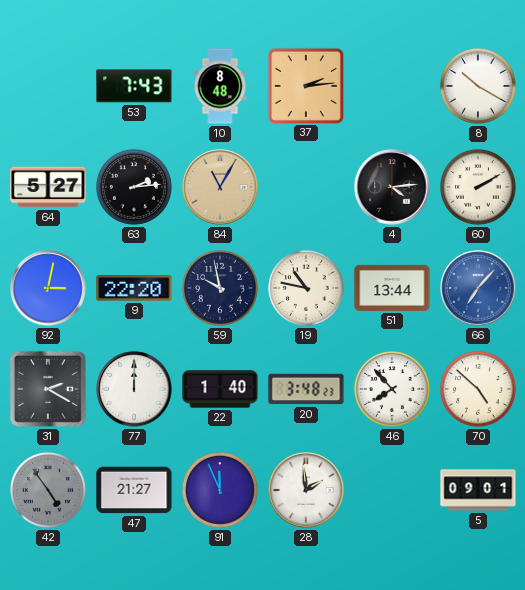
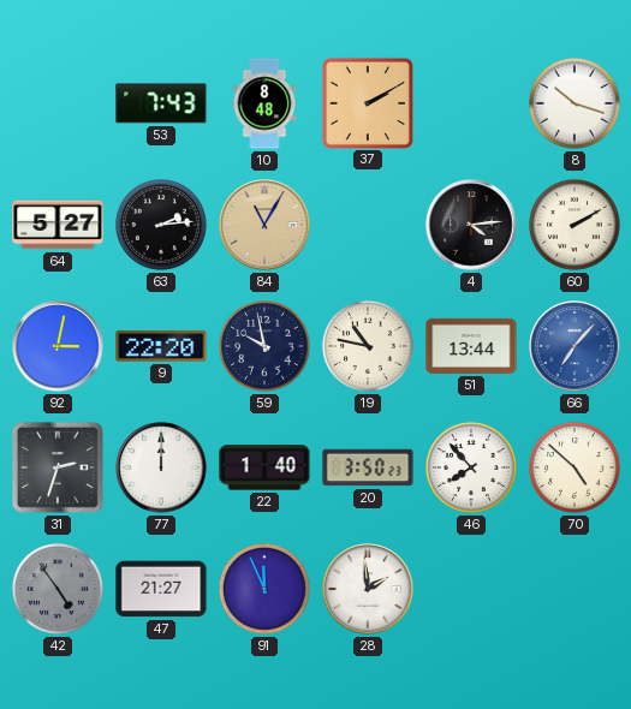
37: 2:14 -> 2:10 (367, 102)
8: 10:20 -> 10:18 (575, 103)
31: 2:20 -> 2:33 (58, 467)
20: 3:48 -> 3:50 (368, 467)
5: 09:01 -> none (478, 490)
